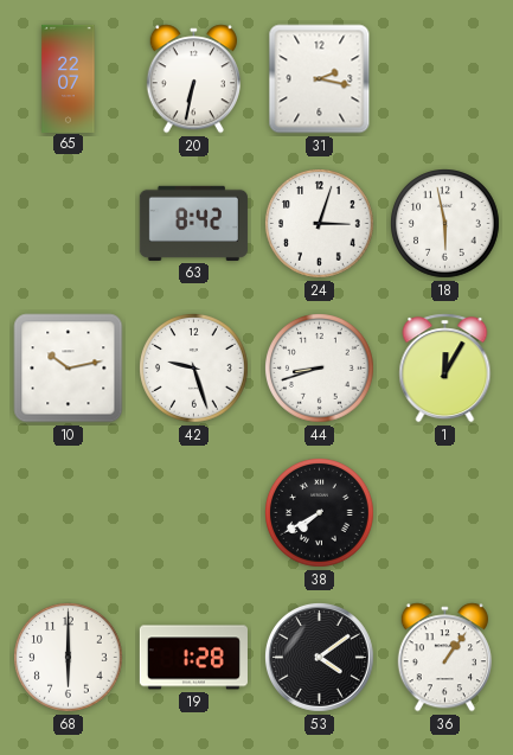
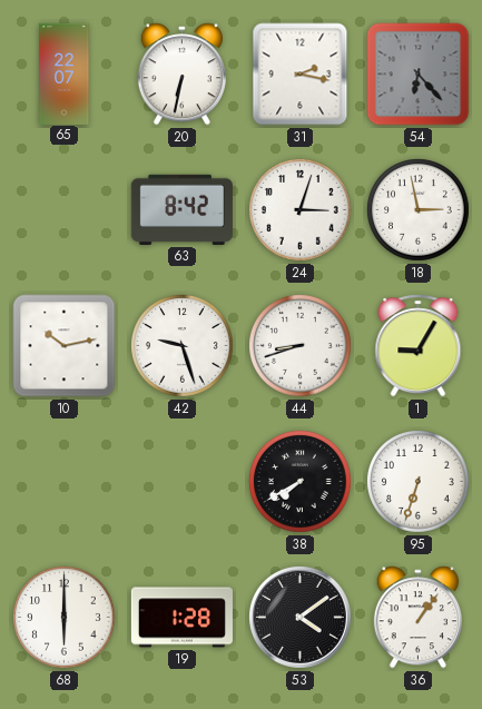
54: none -> 6:23 (419, 75)
18: 5:58 -> 2:58 (419, 210)
1: 12:05 -> 9:05 (419, 346)
95: none -> 6:33 (419, 482)
